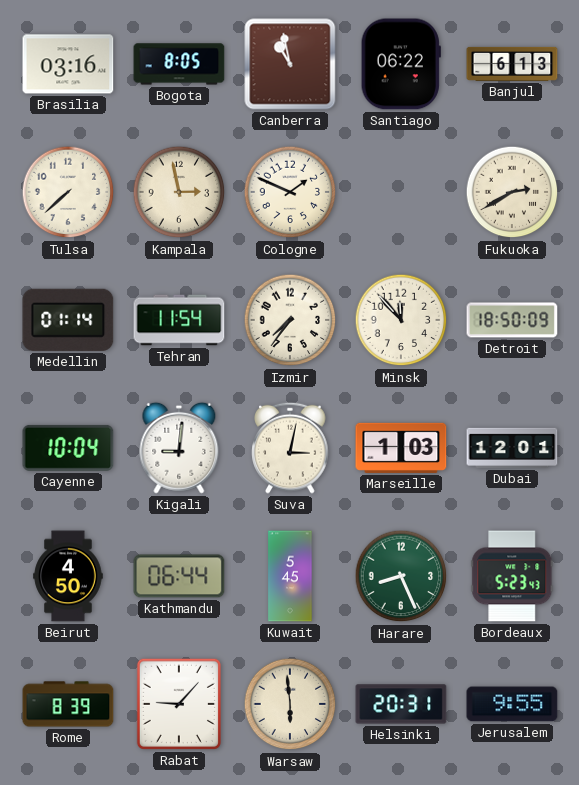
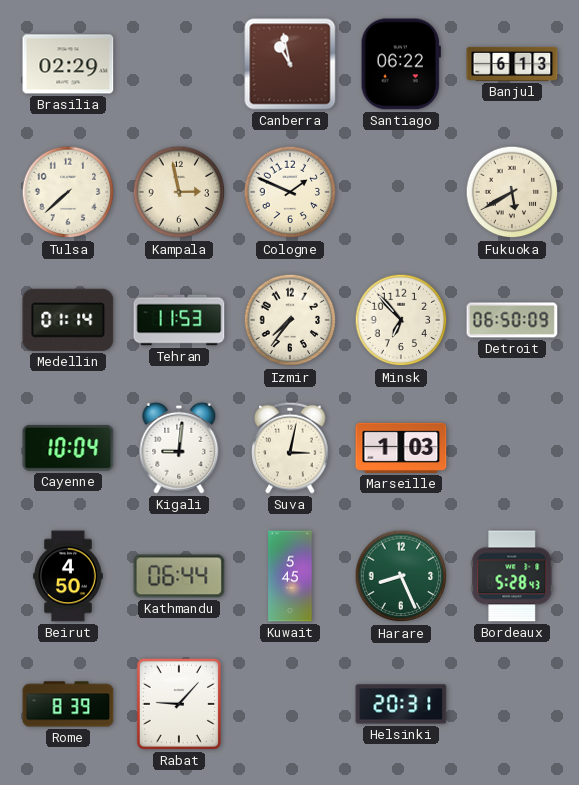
Brasilia: 03:16 -> 02:29 (68, 64)
Bogota: 8:05 -> none (179, 64)
Fukuoka: 2:40 -> 5:40 (512, 192)
Tehran: 11:54 -> 11:53 (179, 320)
Minsk: 11:53 -> 6:53 (401, 320)
Detroit: 18:50 -> 06:50 (512, 320)
Dubai: 12:01 -> none (512, 448)
Bordeaux: 5:23 -> 5:28 (512, 576)
Warsaw: 5:59 -> none (290, 704)
Jerusalem: 9:55 -> none (512, 704)
